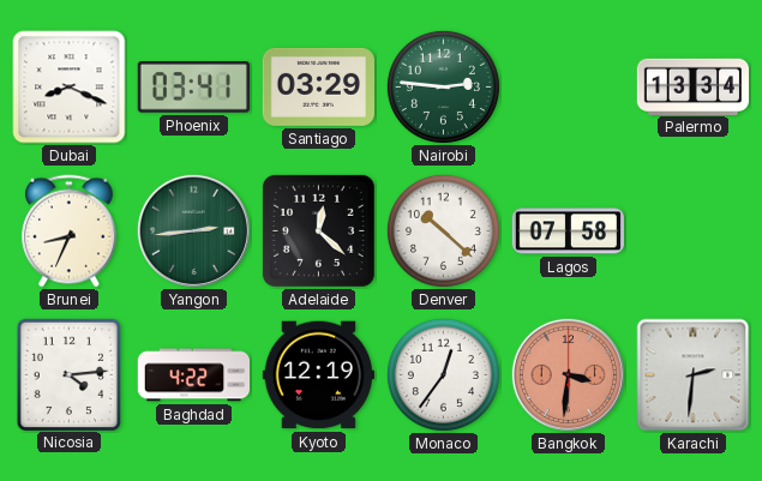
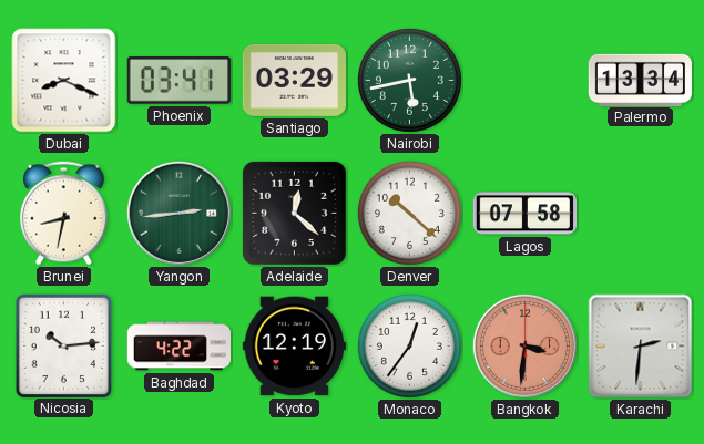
Nairobi: 2:46 -> 5:43 (409, 80)
Brunei: 8:34 -> 8:32 (63, 214)
Nicosia: 4:14 -> 10:14 (63, 345)
